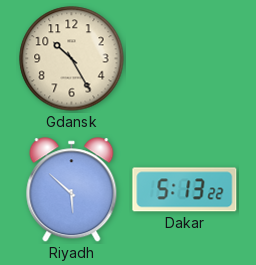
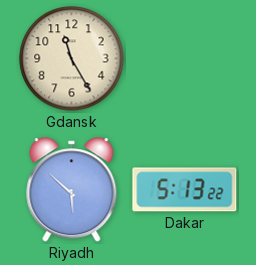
Gdansk: 10:25 -> 11:25 (72, 59)
